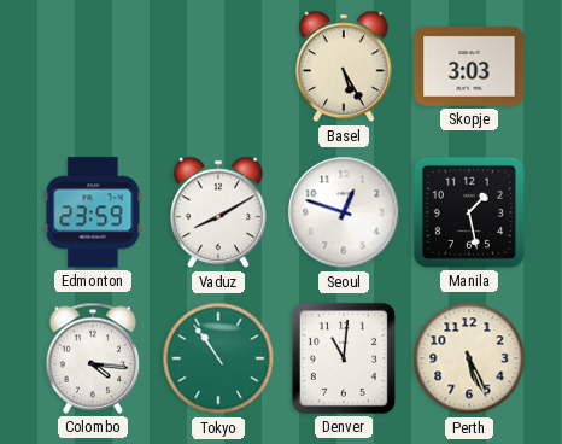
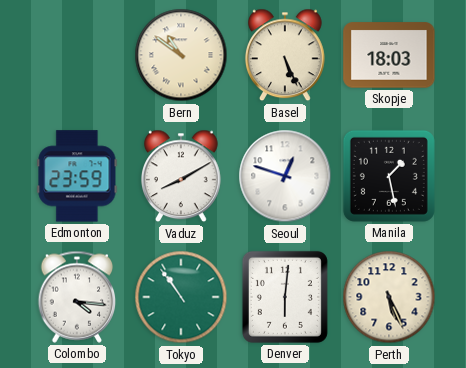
Bern: none -> 10:51 (181, 55)
Basel: 5:25 -> 5:26 (285, 55)
Skopje: 3:03 -> 18:03 (389, 55)
Denver: 11:01 -> 6:01 (285, 297)
